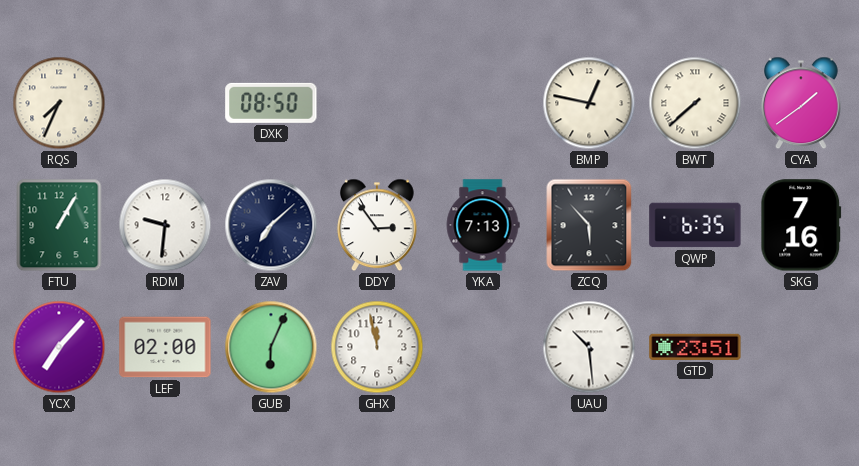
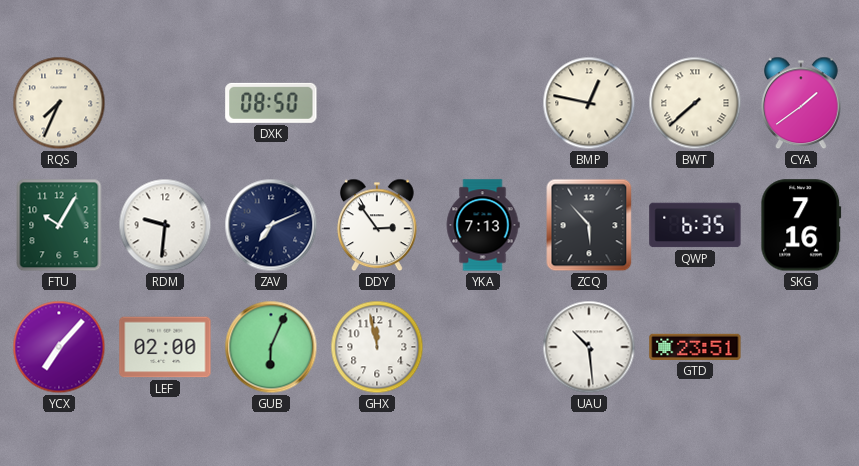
FTU: 1:05 -> 10:05 (59, 225)
ZAV: 7:08 -> 7:11 (271, 225)
